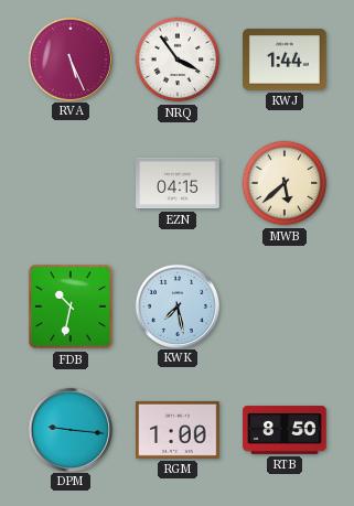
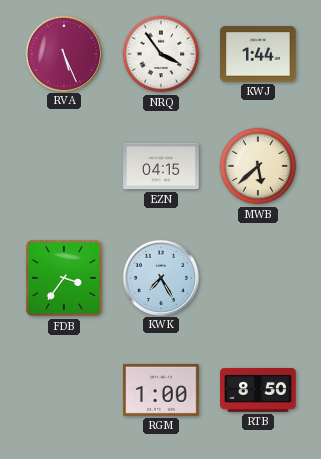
FDB: 10:32 -> 3:36 (64, 278)
KWK: 7:28 -> 7:25 (160, 277)
DPM: 9:16 -> none (69, 429)
